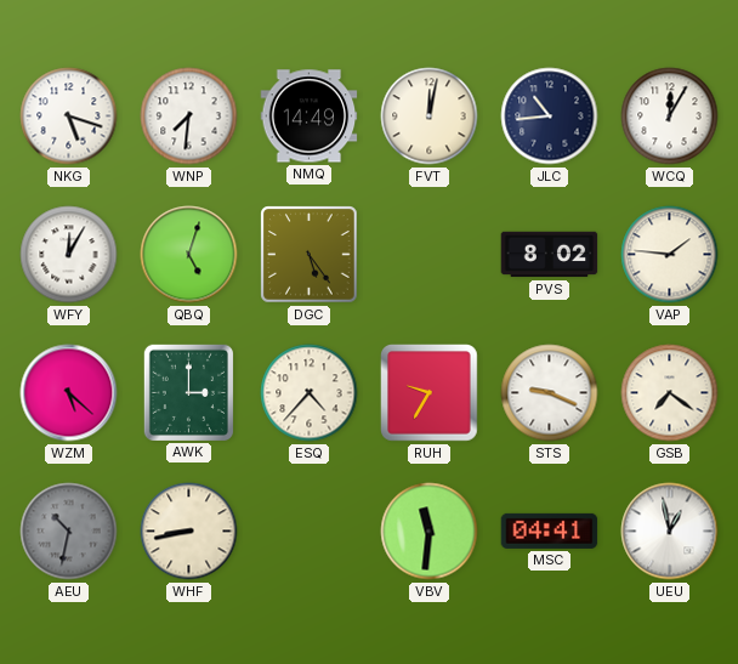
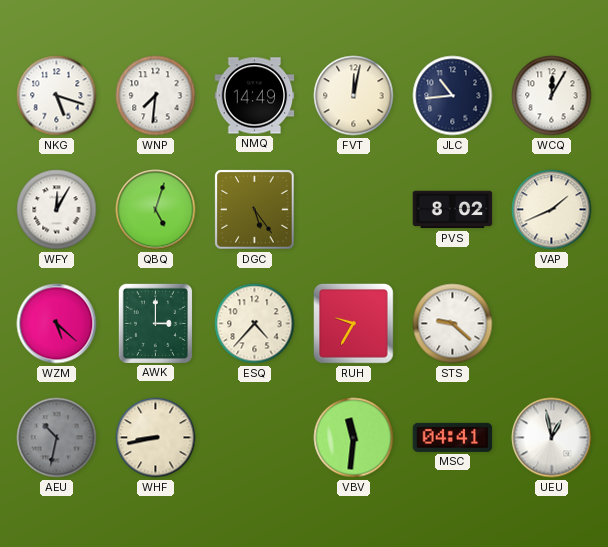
VAP: 1:46 -> 1:41 (552, 210)
STS: 9:19 -> 9:22 (453, 324)
GSB: 7:21 -> none (670, 393)
